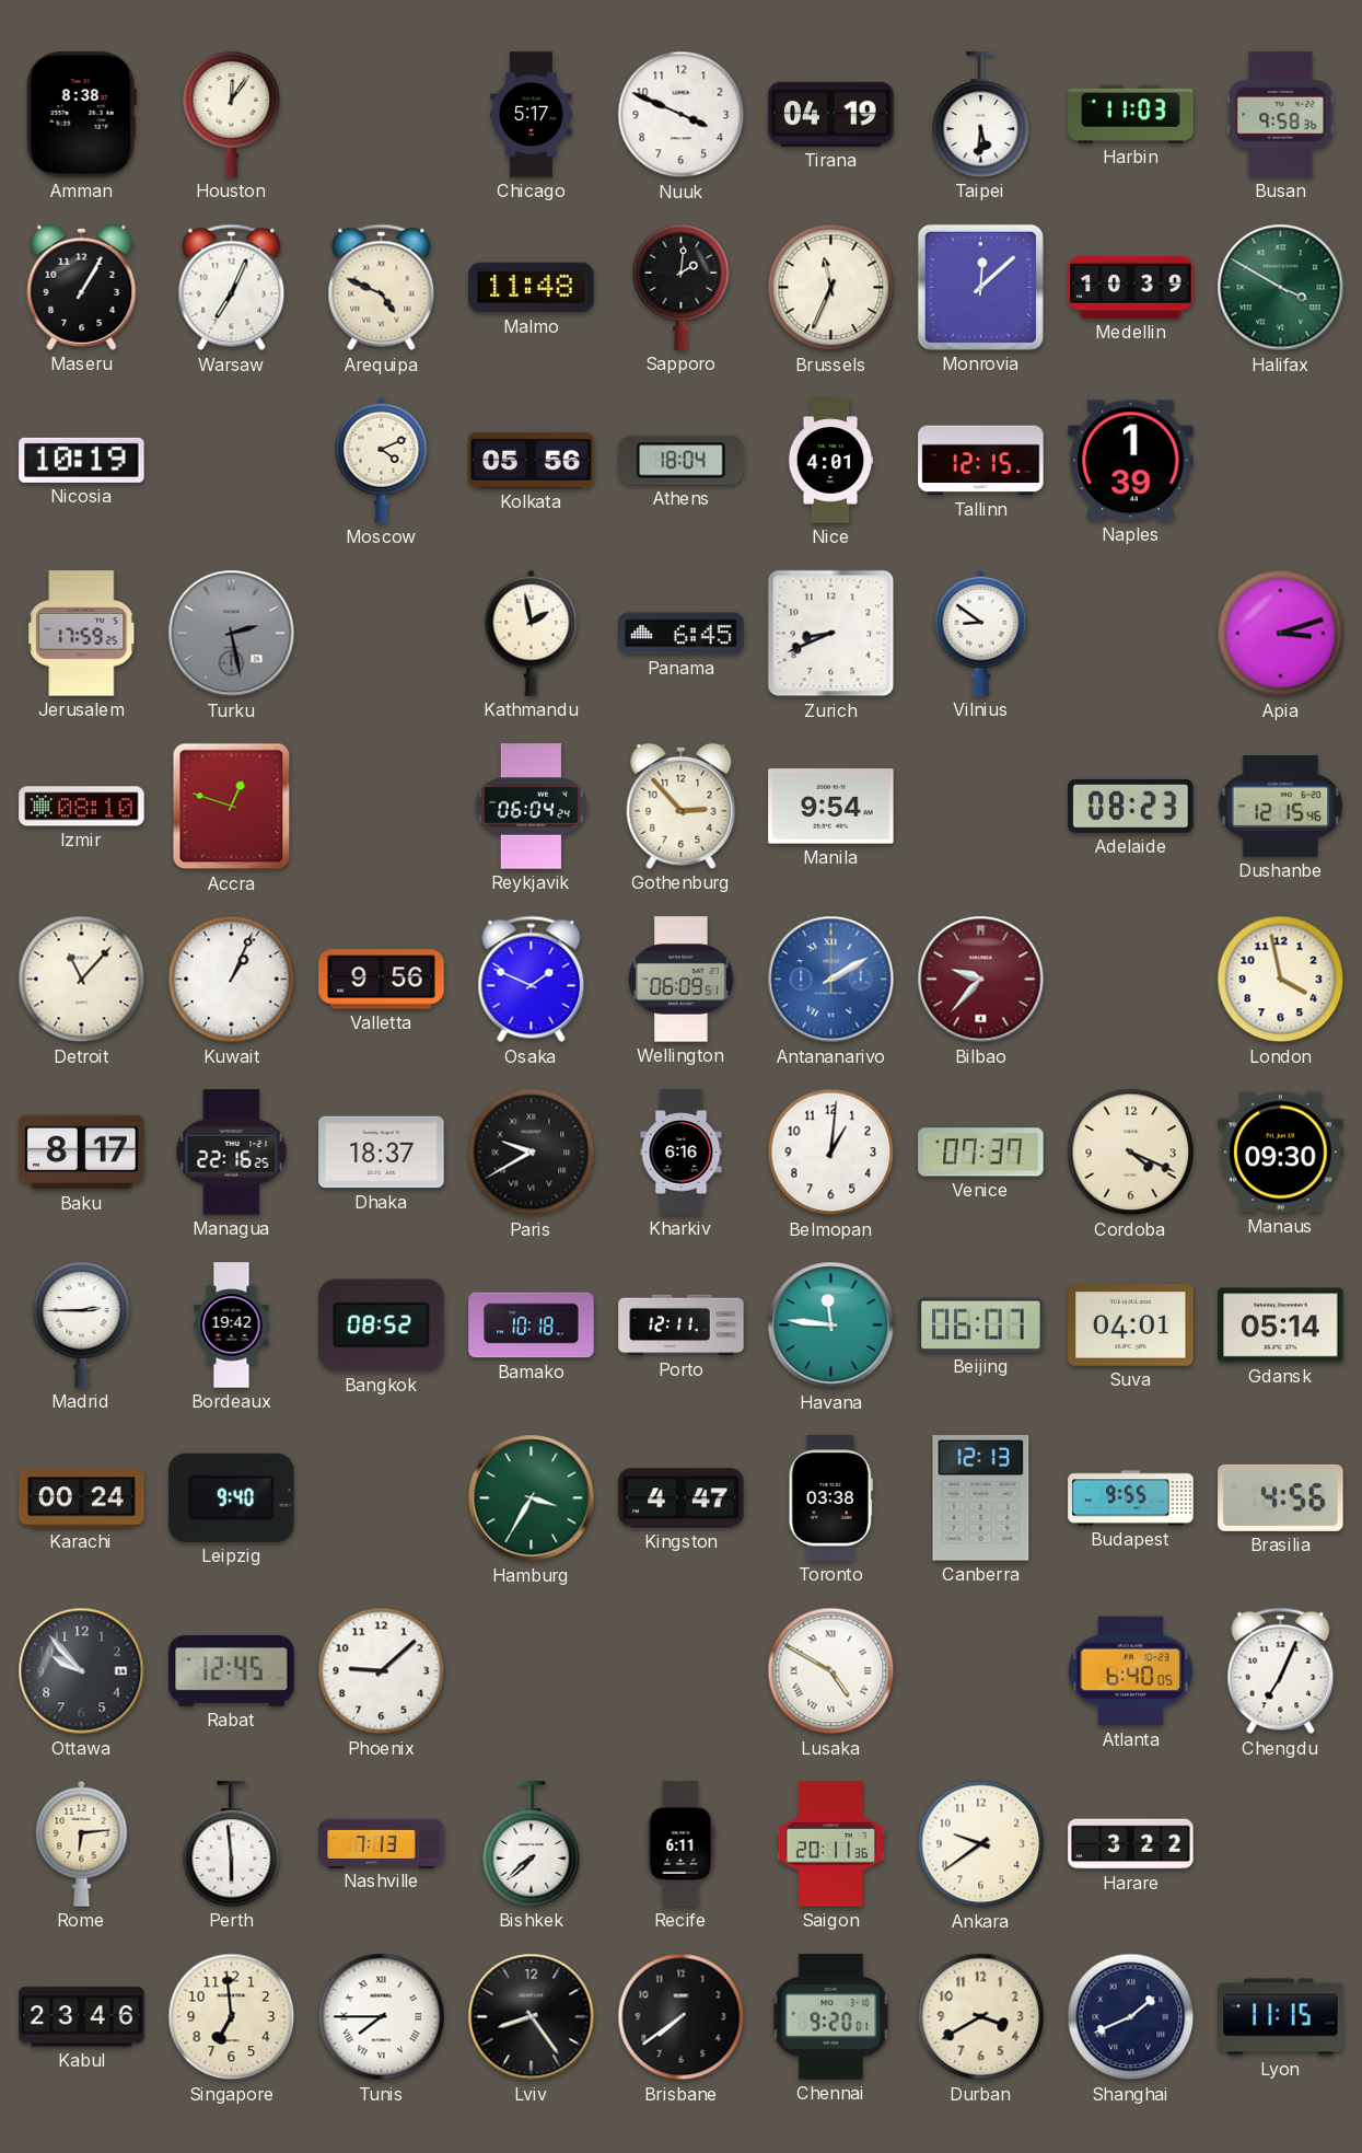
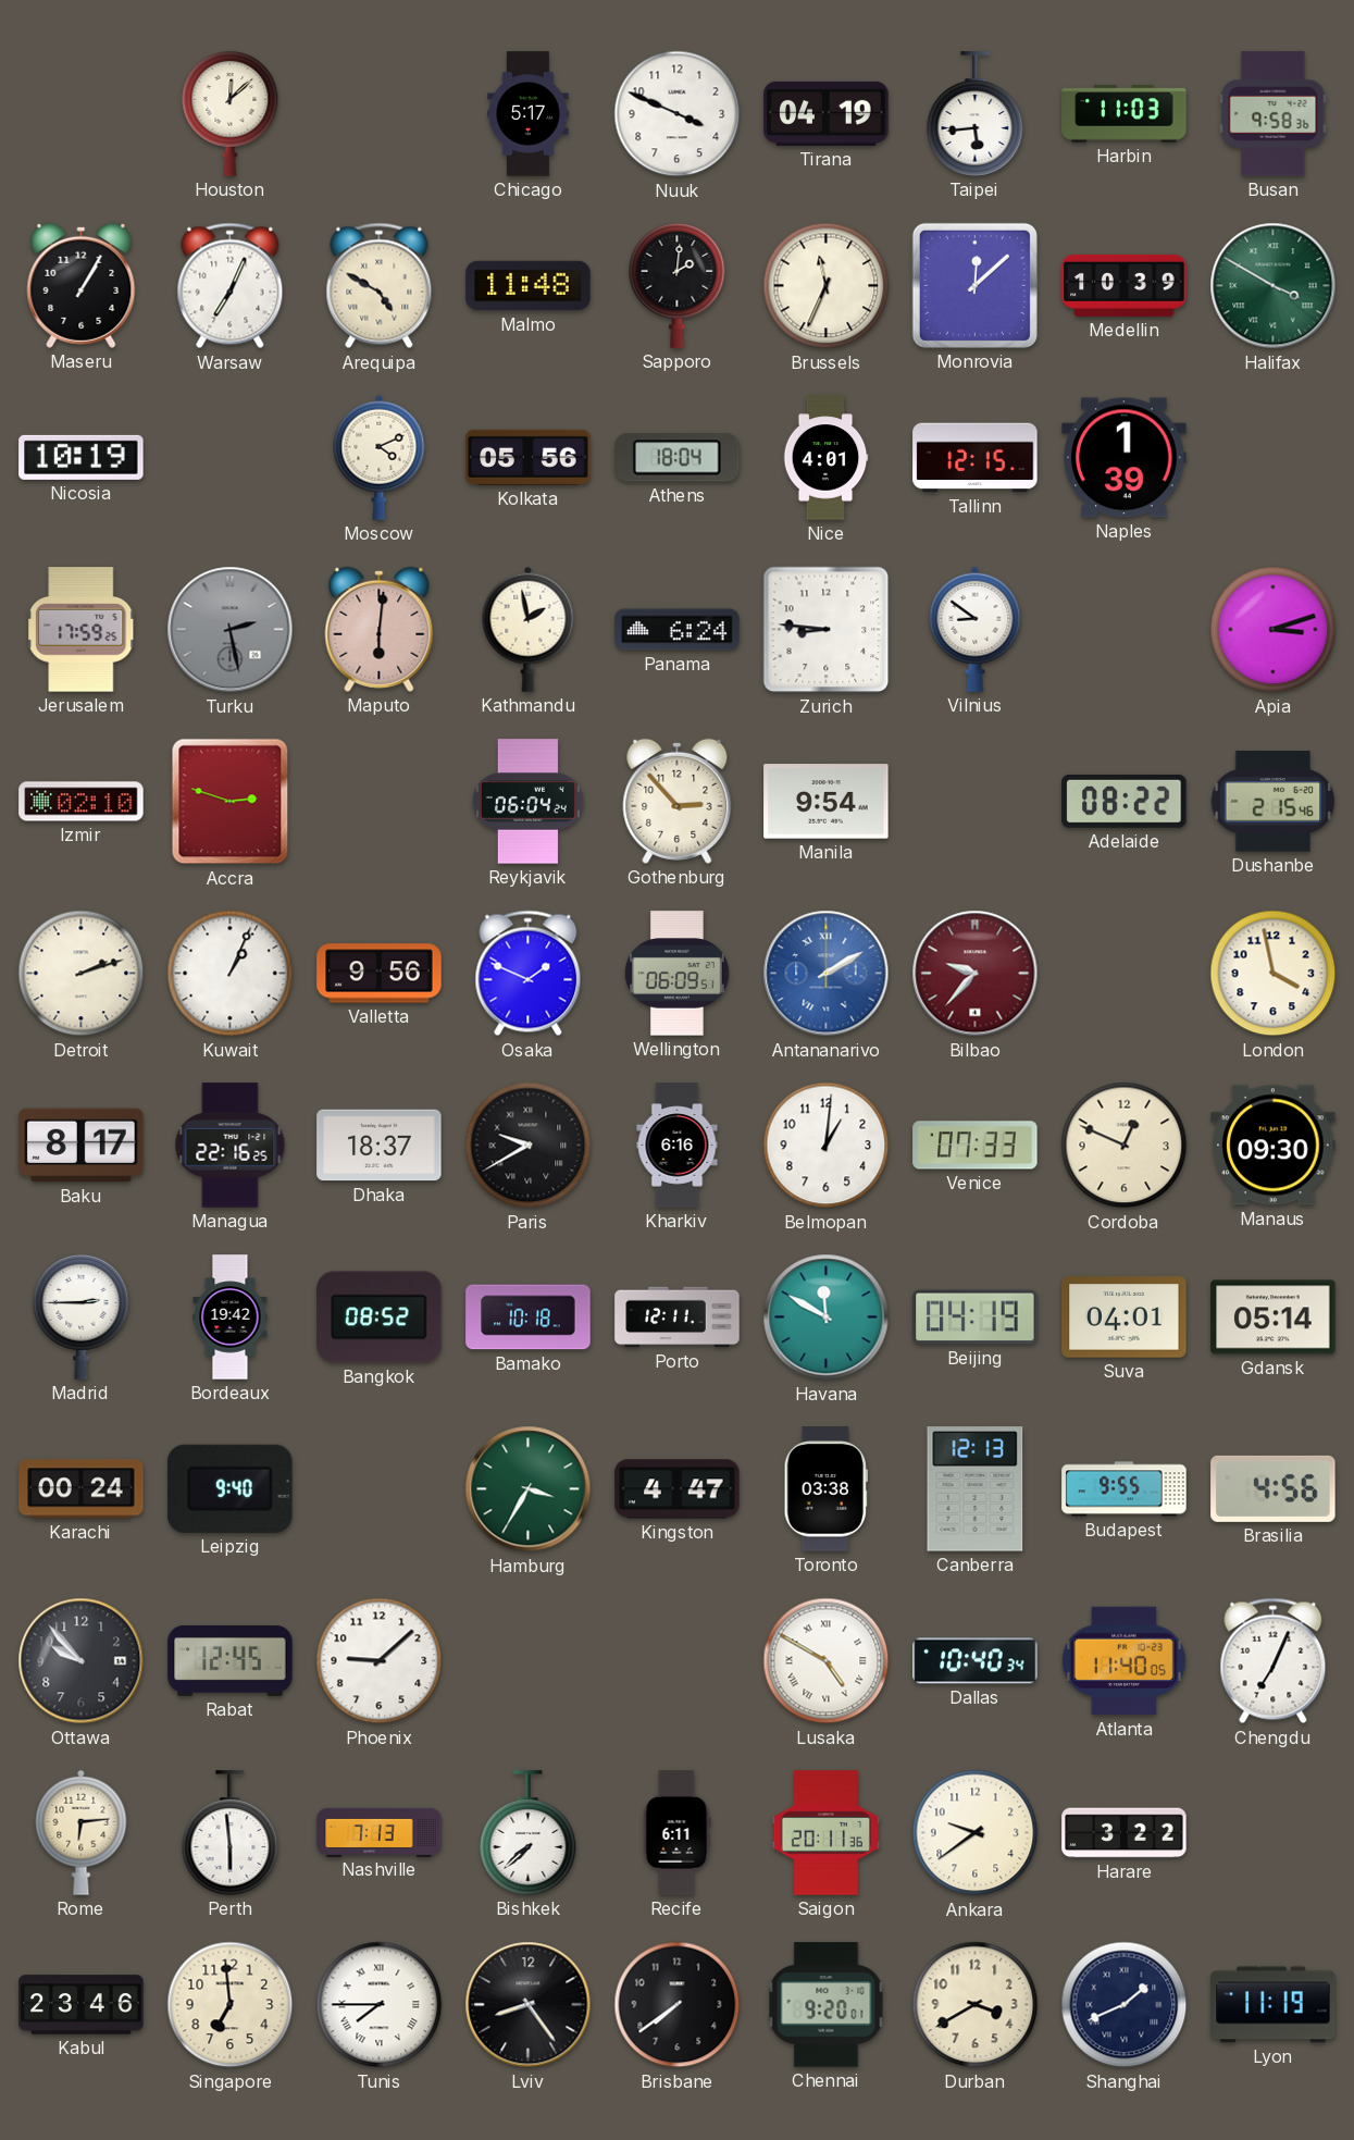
Amman: 8:38 -> none (81, 115)
Houston: 12:06 -> 12:08 (231, 113)
Taipei: 5:31 -> 5:44 (976, 114)
Arequipa: 4:49 -> 4:50 (380, 286)
Maputo: none -> 6:01 (380, 629)
Panama: 6:45 -> 6:24 (678, 630)
Zurich: 8:41 -> 8:46 (827, 630)
Izmir: 08:10 -> 02:10 (82, 802)
Accra: 12:48 -> 2:48 (231, 802)
Adelaide: 08:23 -> 08:22 (1125, 801)
Dushanbe: 12:15 -> 2:15 (1274, 802)
Detroit: 11:07 -> 2:12 (82, 974)
Venice: 07:37 -> 07:33 (976, 1146)
Cordoba: 4:19 -> 12:49 (1125, 1146)
Havana: 11:46 -> 11:50 (827, 1318)
Beijing: 06:07 -> 04:19 (976, 1318)
Dallas: none -> 10:40 (976, 1661)
Atlanta: 6:40 -> 11:40 (1123, 1661)
Lyon: 11:15 -> 11:19 (1274, 2005)
